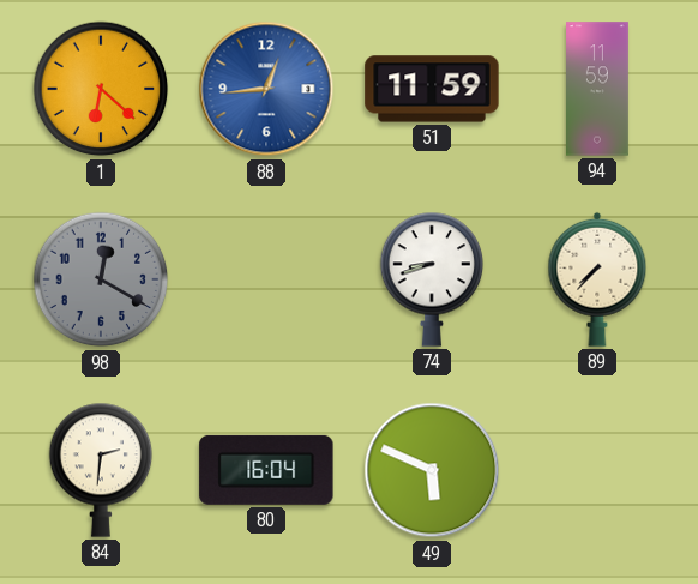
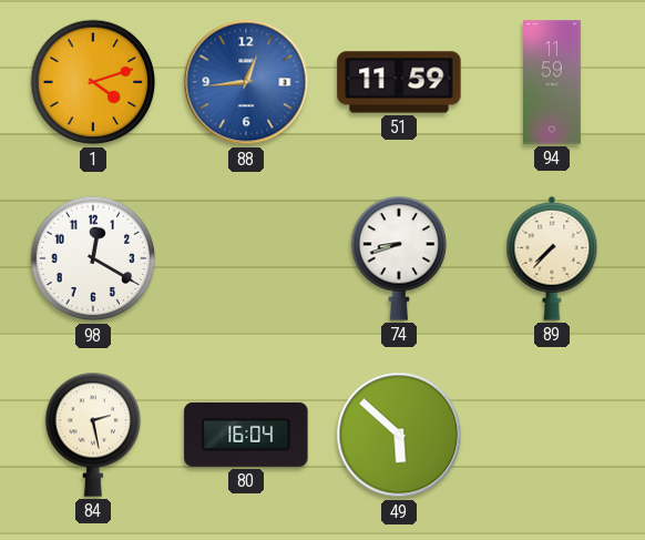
1: 6:22 -> 4:12 (93, 82)
98 dial: grey -> white (93, 258)
84: 2:31 -> 2:28 (93, 435)
49: 5:49 -> 5:52 (399, 435)
